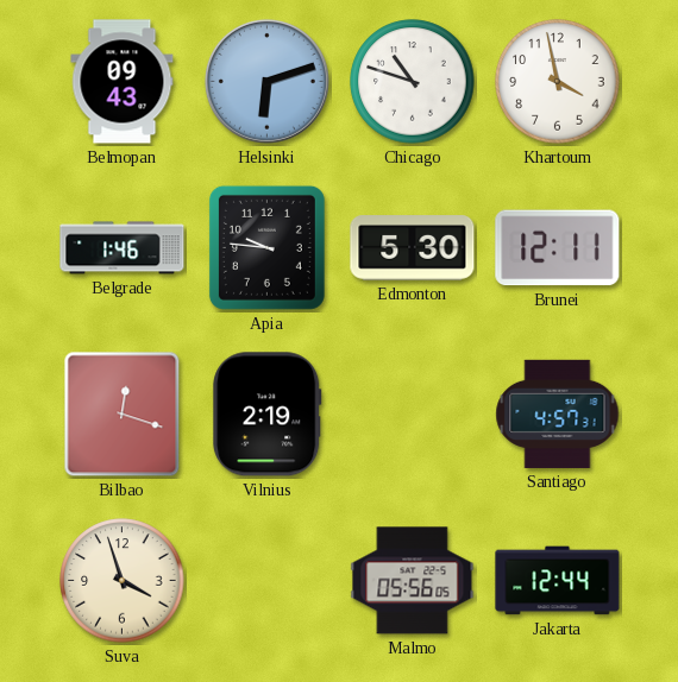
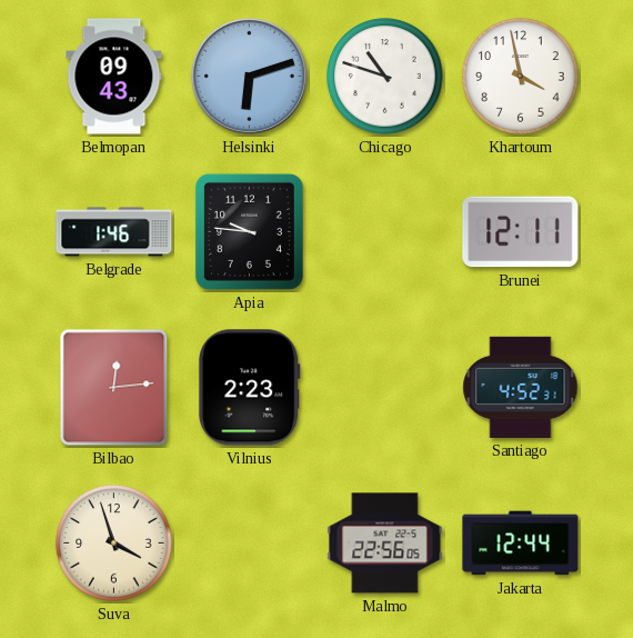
Edmonton: 5:30 -> none (413, 248)
Bilbao: 12:18 -> 12:14 (114, 388)
Vilnius: 2:19 -> 2:23 (250, 388)
Santiago: 4:57 -> 4:52 (521, 387)
Malmo: 05:56 -> 22:56 (385, 544)
